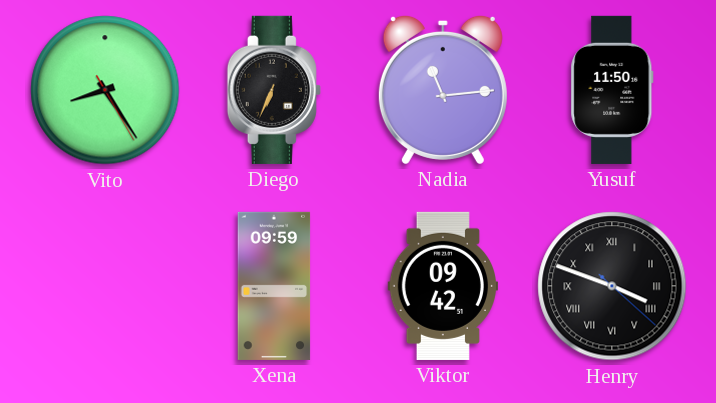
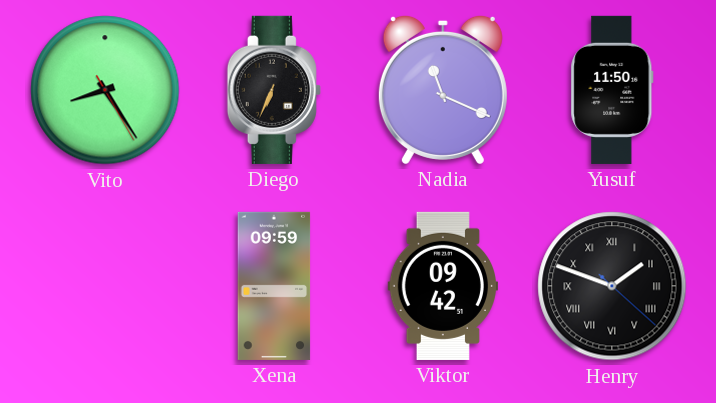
Nadia: 11:14 -> 11:19 (443, 89)
Henry: 3:48 -> 1:48 (612, 286)
